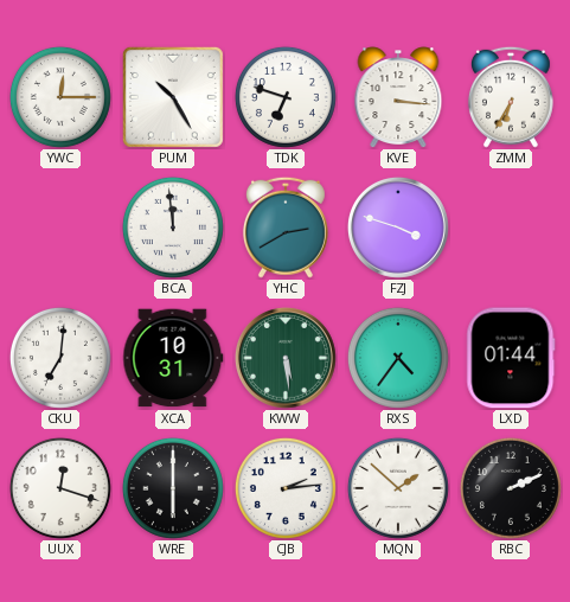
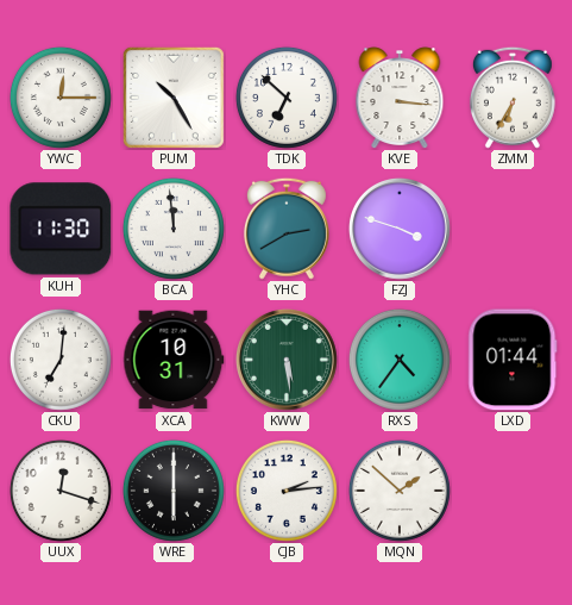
TDK: 6:48 -> 6:52 (287, 98)
KUH: none -> 11:30 (61, 229)
RBC: 2:11 -> none (511, 488)
